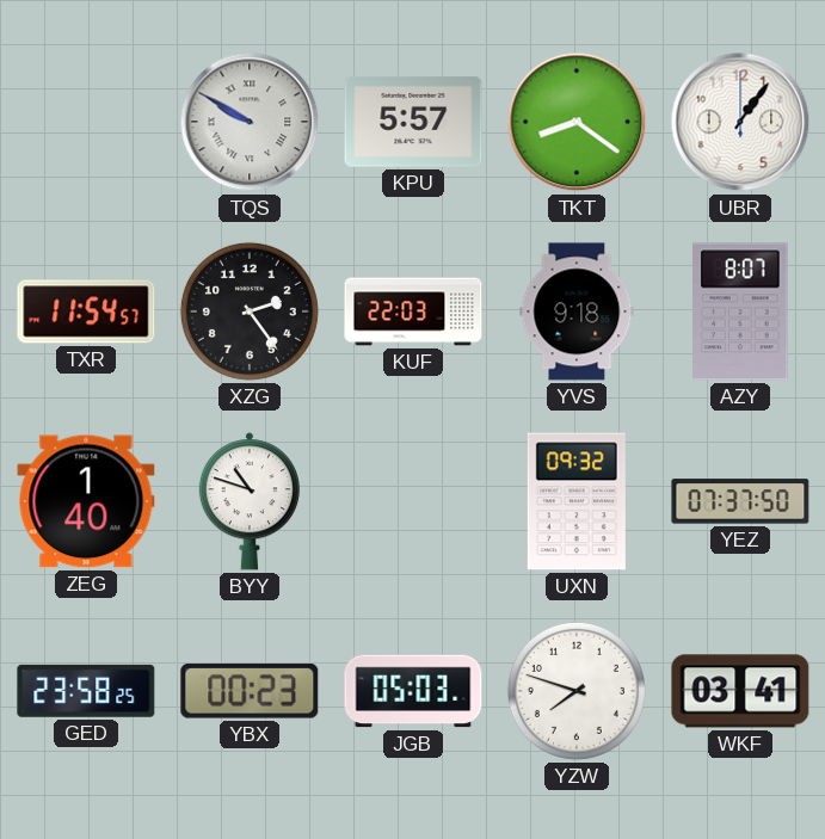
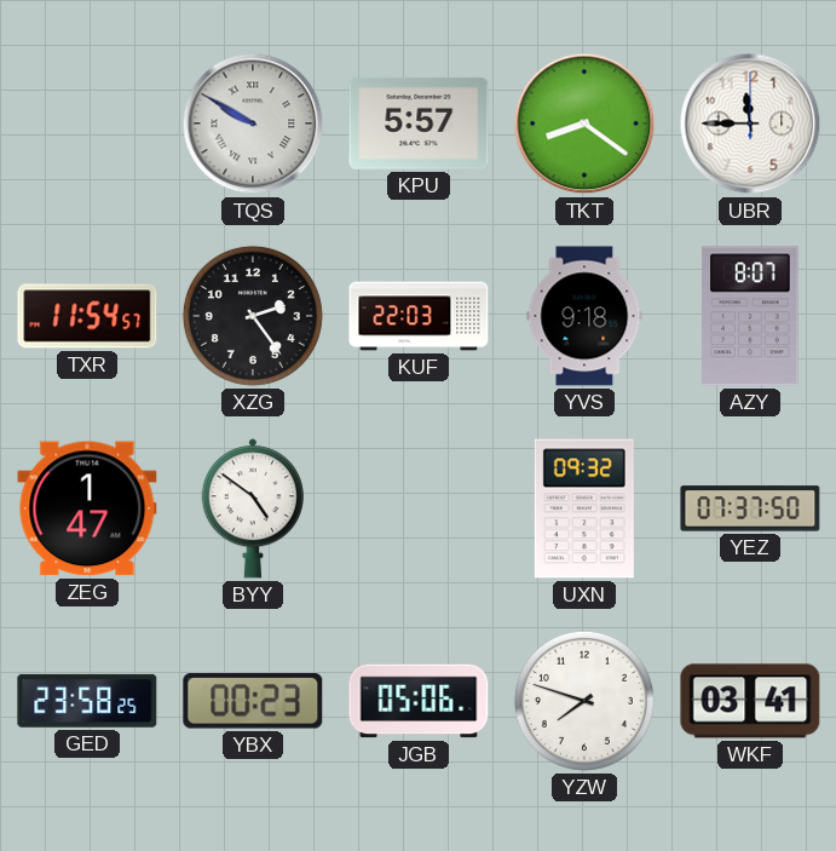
UBR: 1:06 -> 11:45 (750, 123)
ZEG: 1:40 -> 1:47 (87, 508)
BYY: 10:48 -> 4:51 (253, 508)
JGB: 05:03 -> 05:06 (419, 701)
